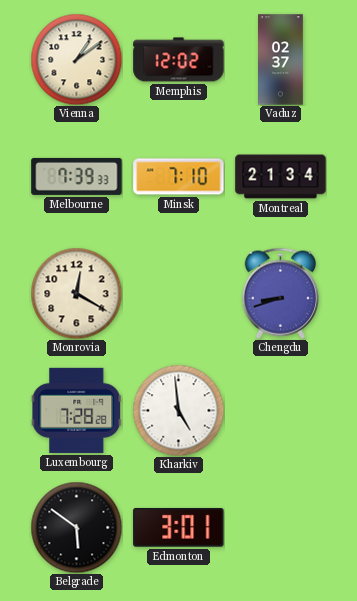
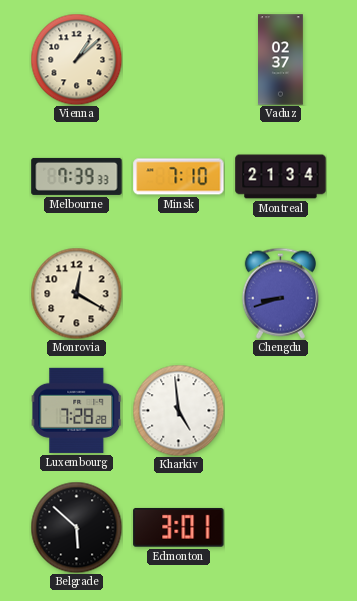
Vienna: 1:09 -> 1:08 (76, 59)
Memphis: 12:02 -> none (179, 60)
Belgrade: 5:51 -> 5:52 (76, 527)
